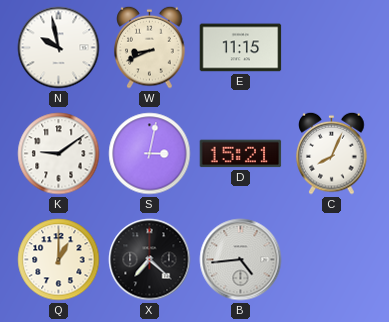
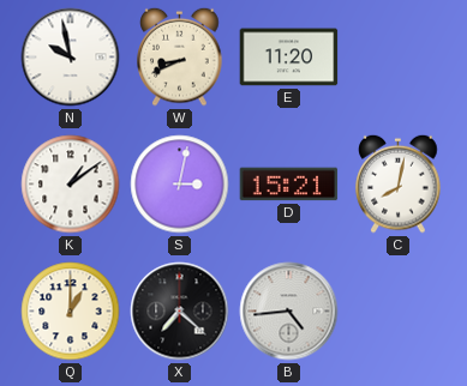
E: 11:15 -> 11:20 (289, 58)
K: 9:09 -> 1:09 (71, 185)
C: 8:04 -> 8:02 (399, 183)
